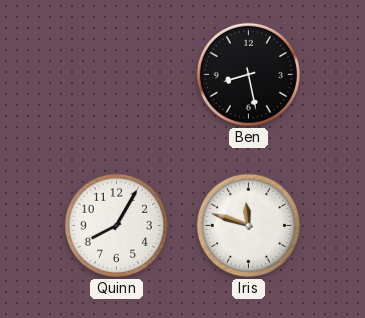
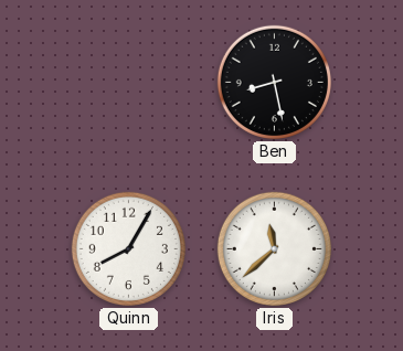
Iris: 11:48 -> 11:38 (274, 248)
